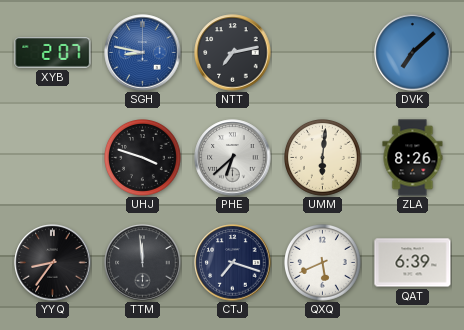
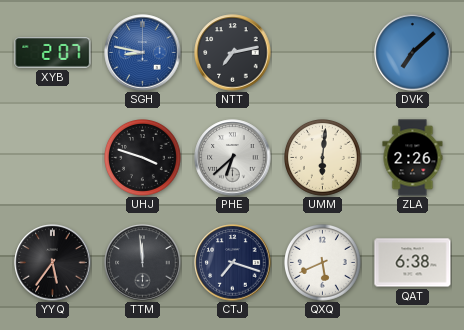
ZLA: 8:26 -> 2:26 (413, 158)
YYQ: 8:36 -> 5:36 (53, 263)
QAT: 6:39 -> 6:38 (413, 263)
